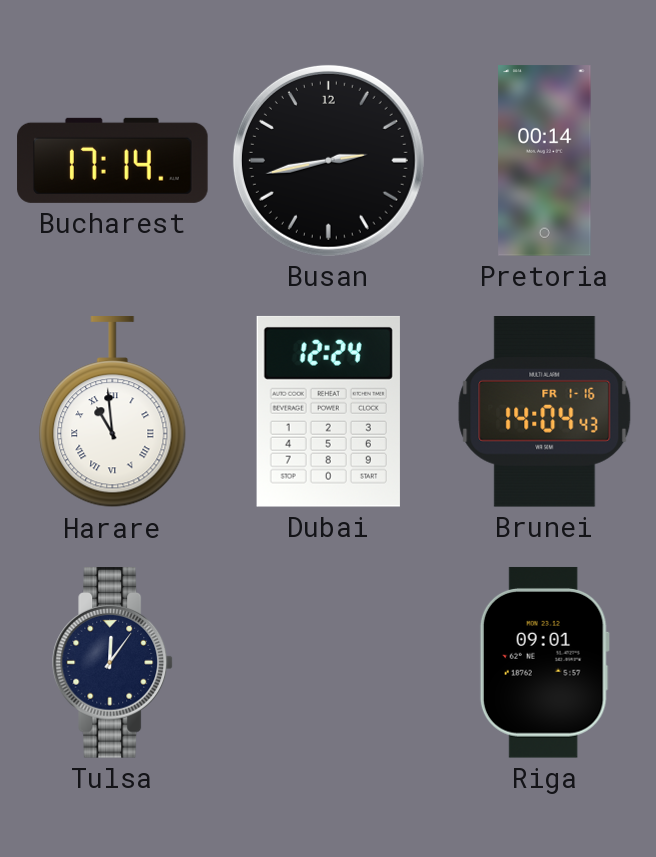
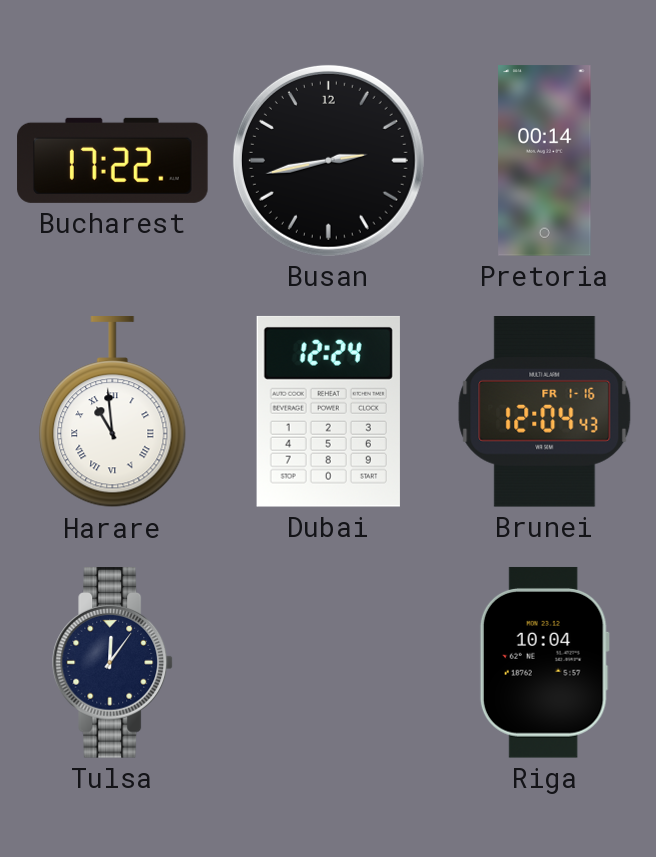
Bucharest: 17:14 -> 17:22 (113, 160)
Brunei: 14:04 -> 12:04 (545, 412)
Riga: 09:01 -> 10:04 (544, 662)
